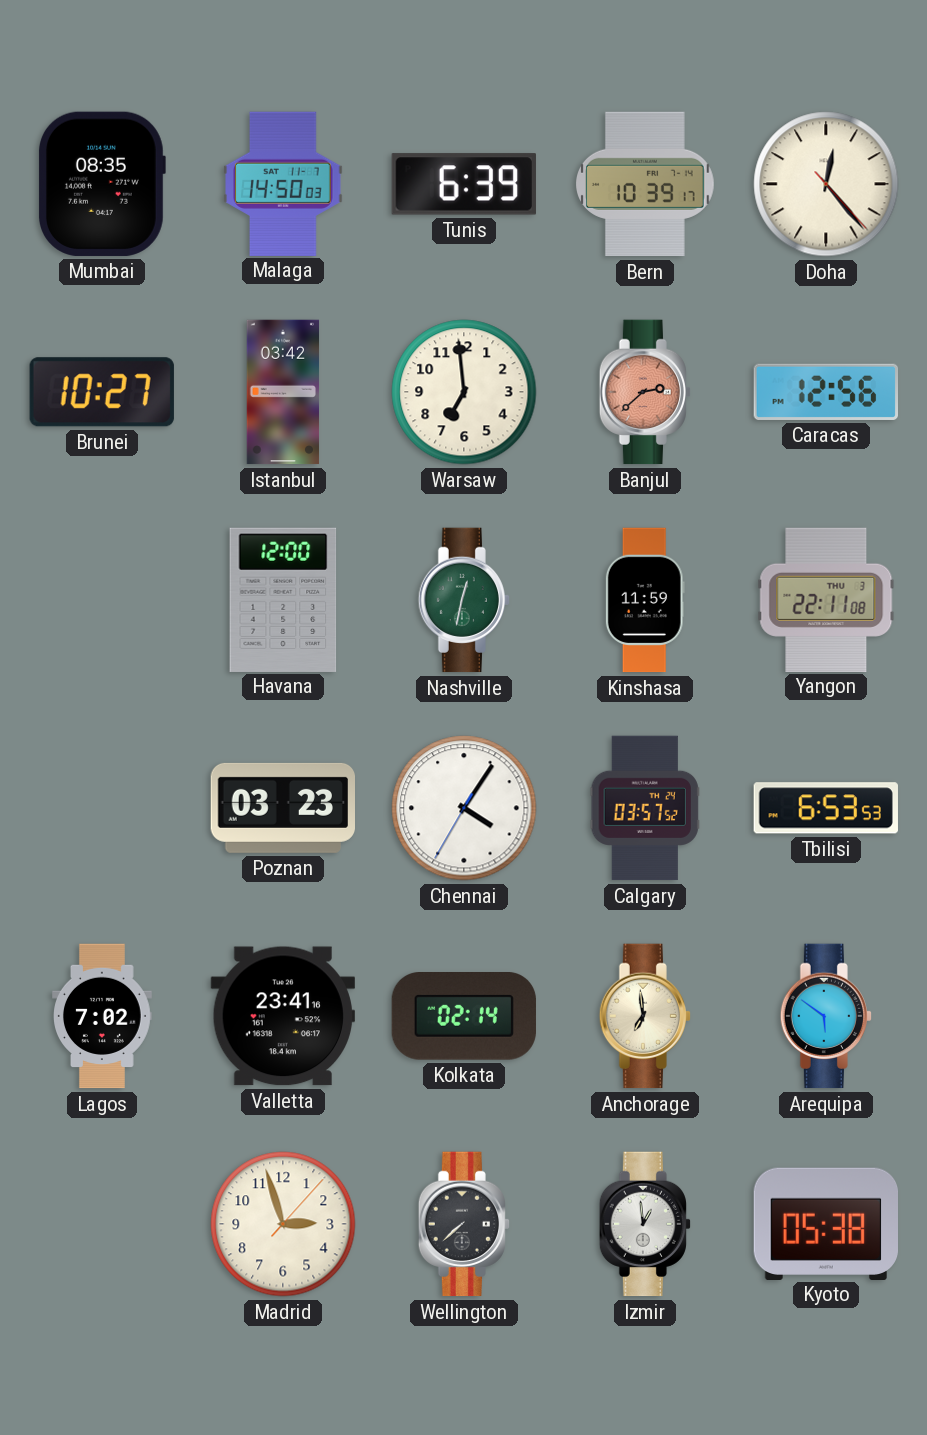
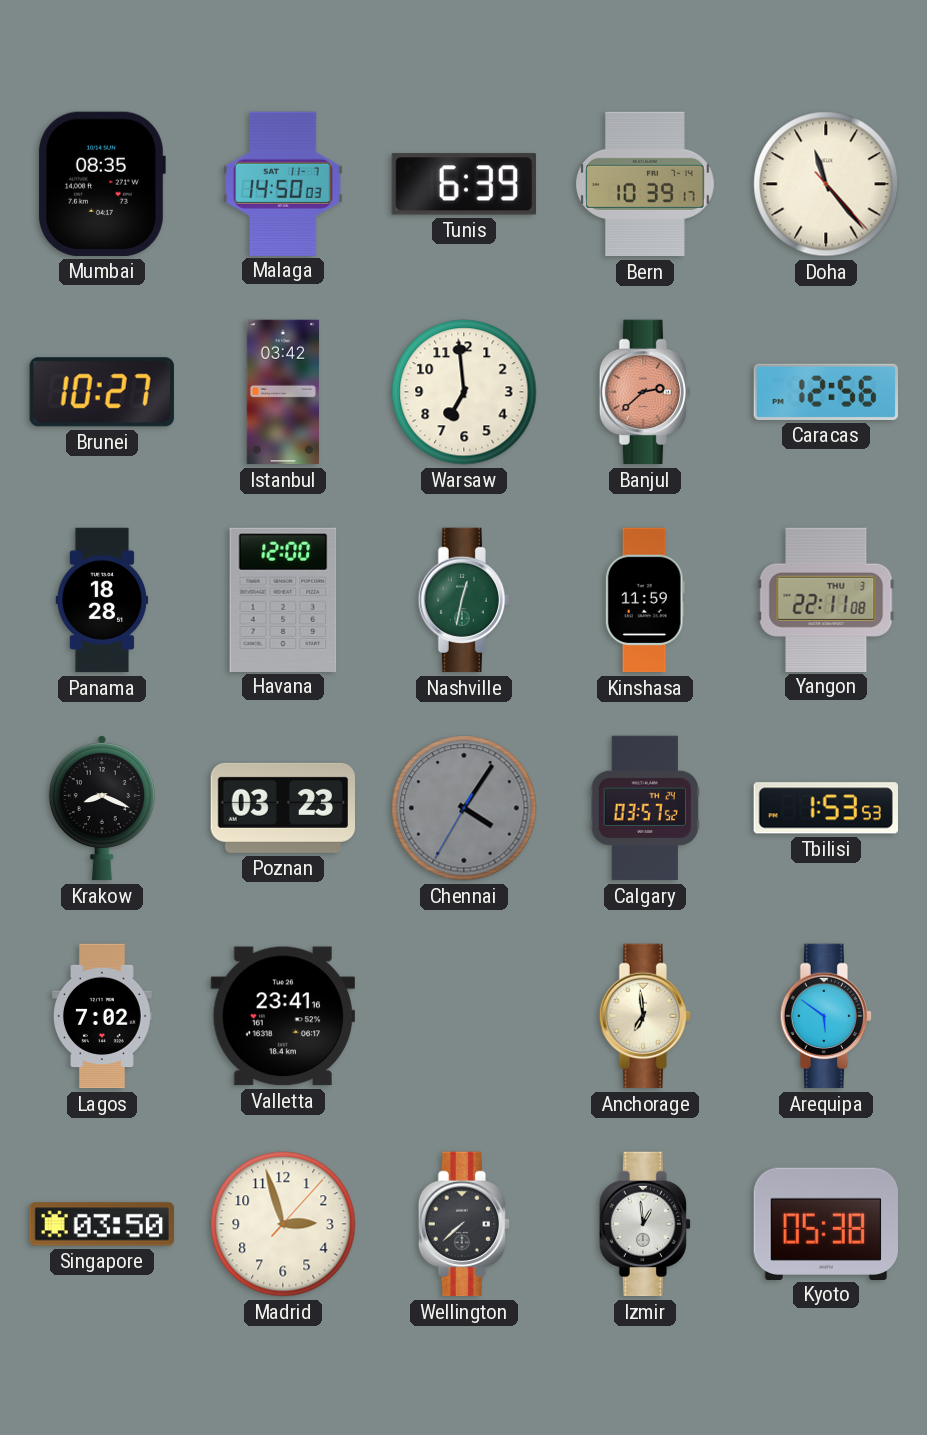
Doha: 12:23 -> 11:23 (826, 184)
Panama: none -> 18:28 (102, 600)
Krakow: none -> 8:19 (102, 809)
Chennai dial: white -> grey (464, 808)
Tbilisi: 6:53 -> 1:53 (826, 808)
Kolkata: 02:14 -> none (464, 1017)
Singapore: none -> 03:50 (101, 1224)
